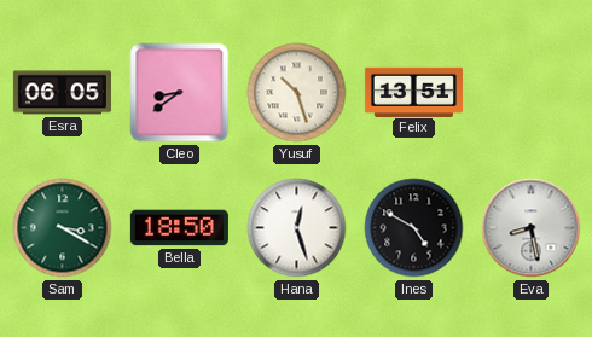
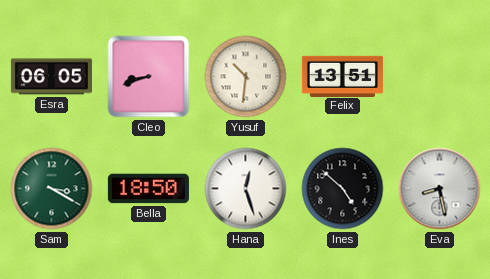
Cleo: 8:39 -> 8:42 (149, 77)
Yusuf: 10:27 -> 10:31 (246, 77)
Ines: 4:50 -> 4:52 (343, 189)
